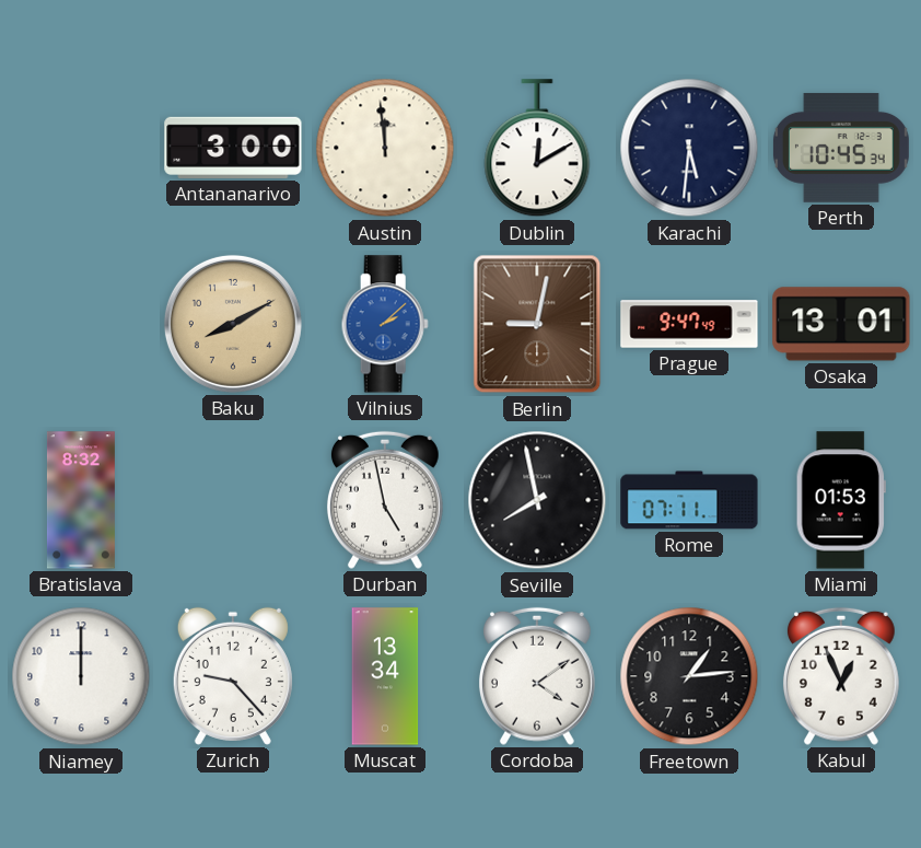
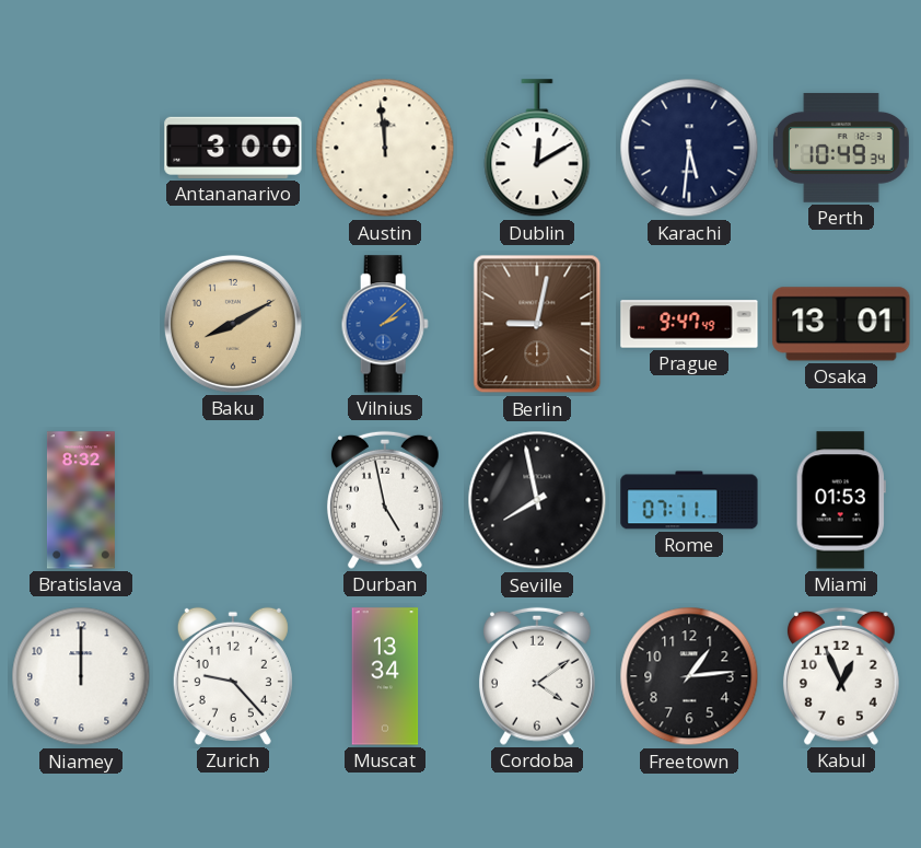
Perth: 10:45 -> 10:49 (841, 148)
